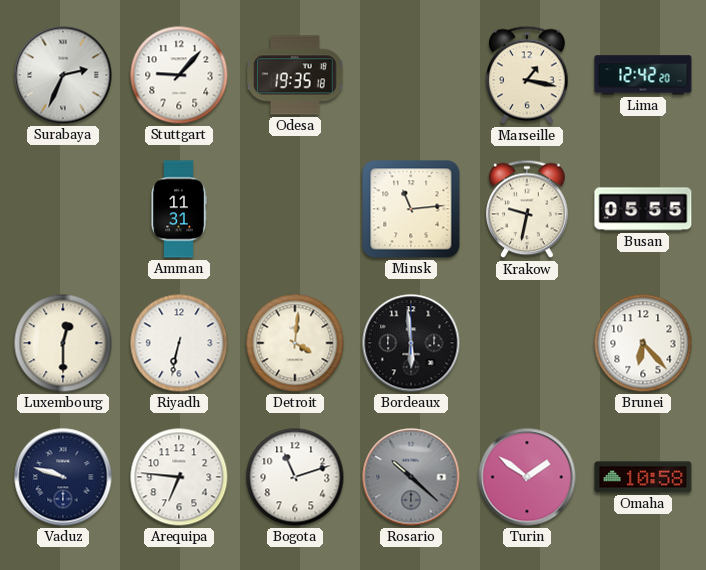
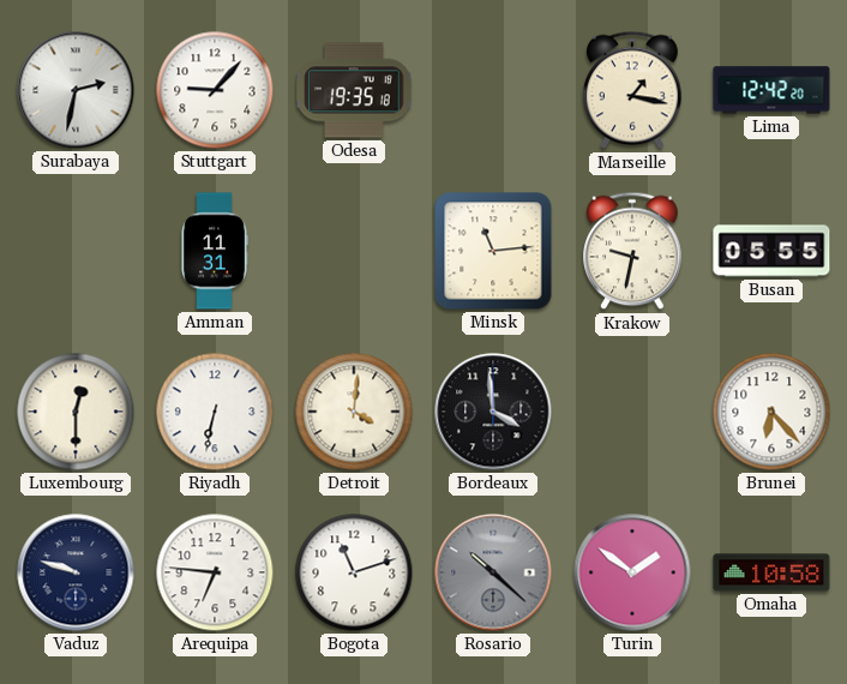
Surabaya: 2:34 -> 2:32 (76, 90)
Bordeaux: 5:59 -> 3:59 (493, 412)
